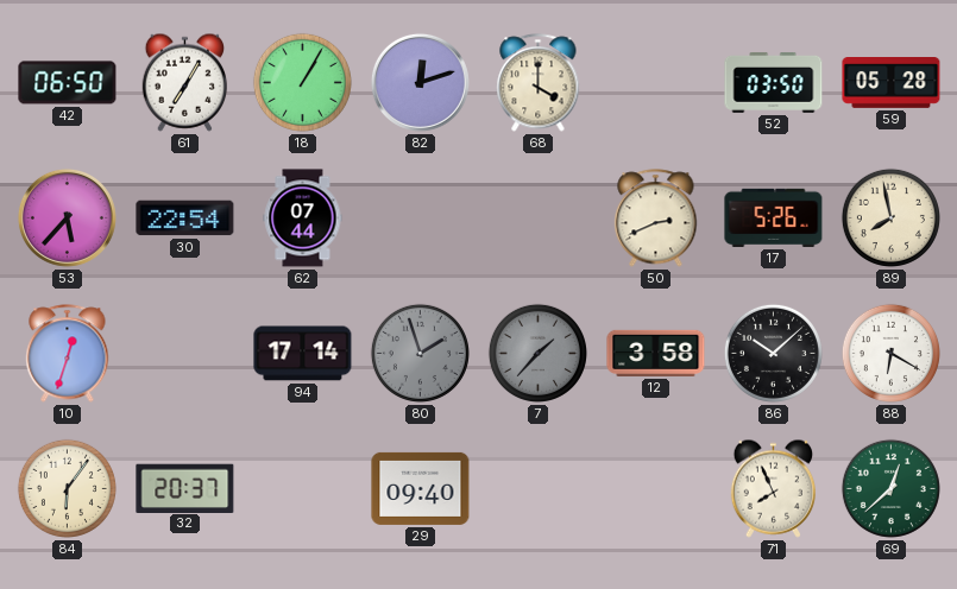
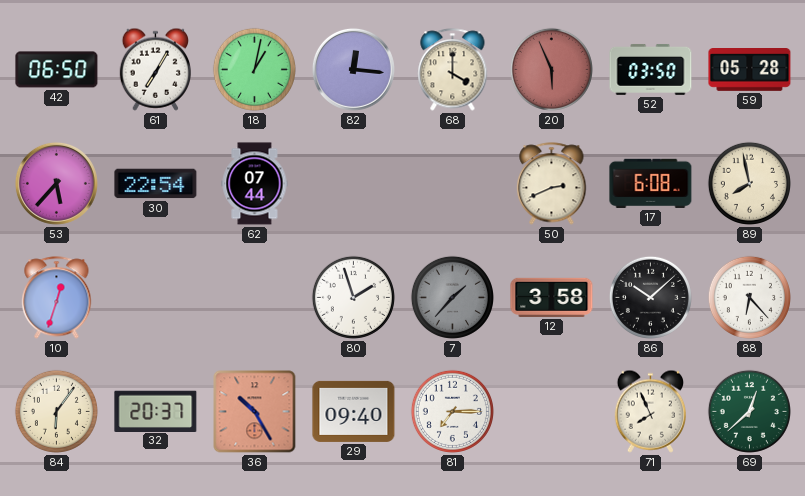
18: 1:05 -> 1:02 (254, 69)
82: 12:12 -> 12:16 (353, 69)
20: none -> 5:56 (551, 69)
17: 5:26 -> 6:08 (651, 183)
94: 17:14 -> none (303, 354)
80 dial: grey -> white (353, 297)
88: 6:20 -> 6:23 (749, 297)
36: none -> 10:25 (255, 412)
81: none -> 7:15 (452, 411)
